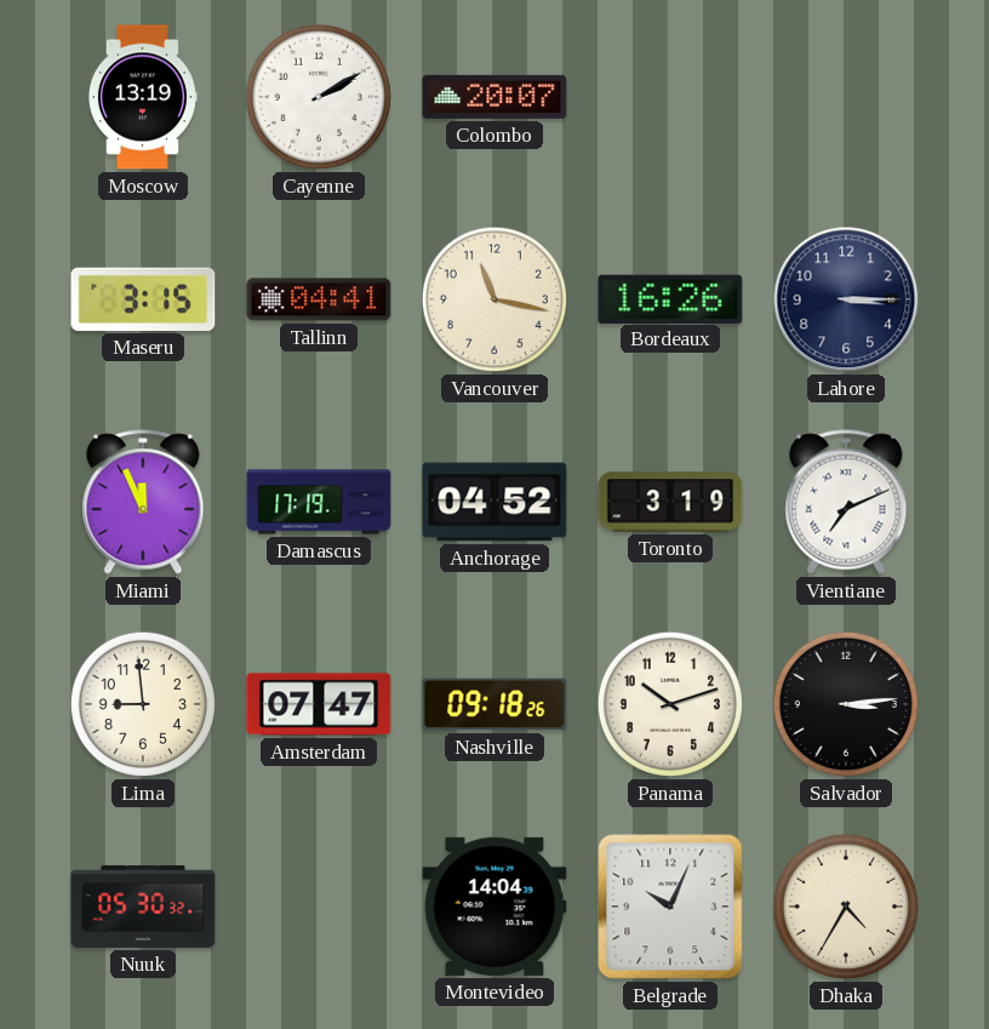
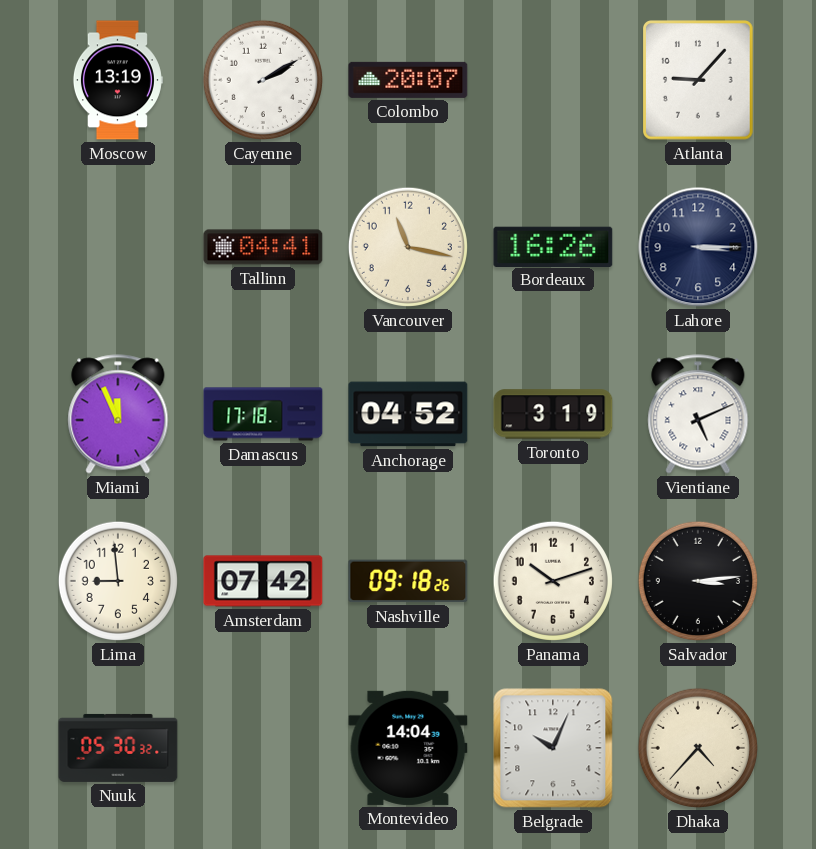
Atlanta: none -> 9:07 (699, 81)
Maseru: 3:15 -> none (143, 299)
Damascus: 17:19 -> 17:18 (263, 414)
Vientiane: 7:11 -> 5:11 (698, 414)
Amsterdam: 07:47 -> 07:42 (263, 581)
Dhaka: 4:35 -> 4:37 (698, 748)
